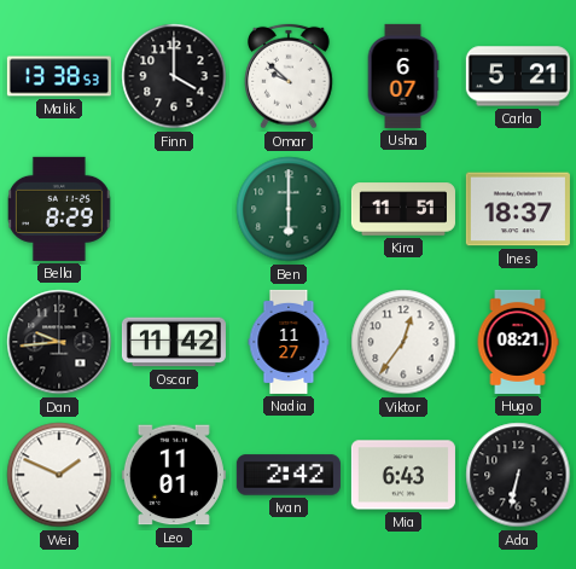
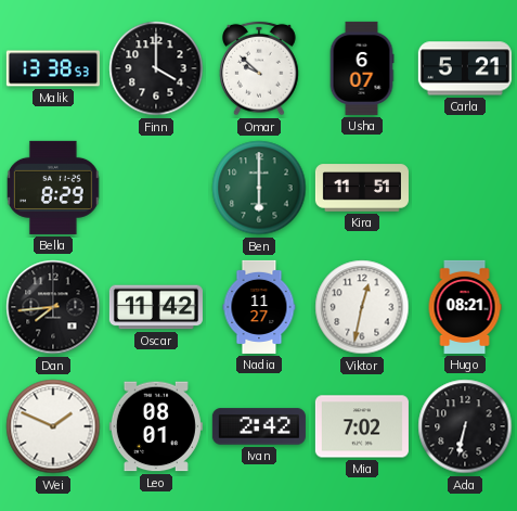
Ines: 18:37 -> none (518, 209)
Dan: 9:44 -> 7:44 (53, 307)
Viktor: 12:36 -> 12:32 (362, 307)
Leo: 11:01 -> 08:01 (156, 426)
Mia: 6:43 -> 7:02 (362, 426)
